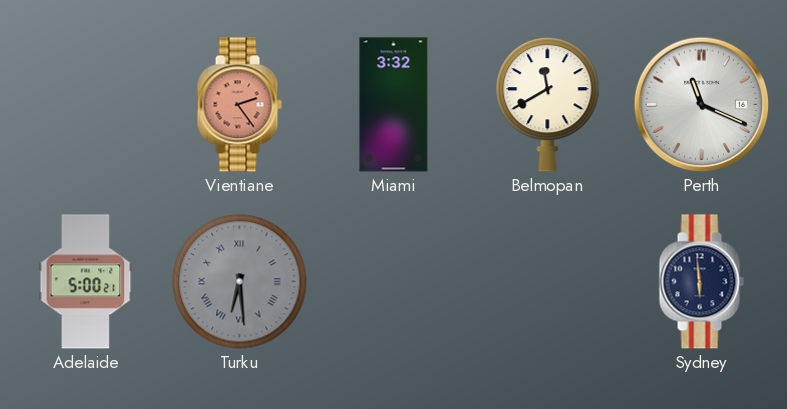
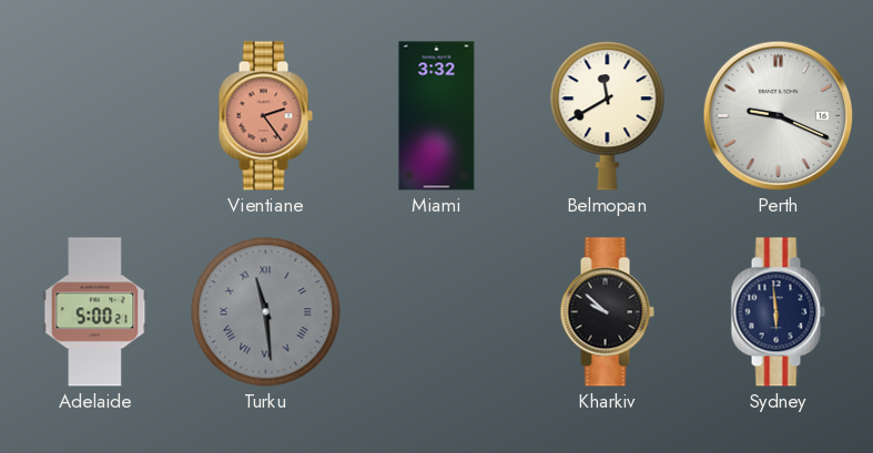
Perth: 11:19 -> 9:19 (779, 116)
Turku: 6:29 -> 11:29 (266, 312)
Kharkiv: none -> 9:52 (607, 312)
